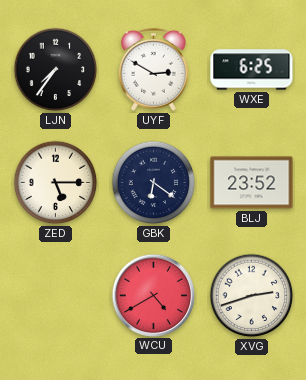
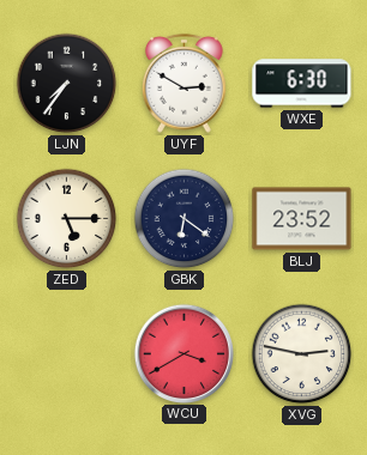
WXE: 6:25 -> 6:30 (302, 84)
WCU: 4:40 -> 3:40 (183, 353)
XVG: 2:42 -> 2:47 (302, 354)
